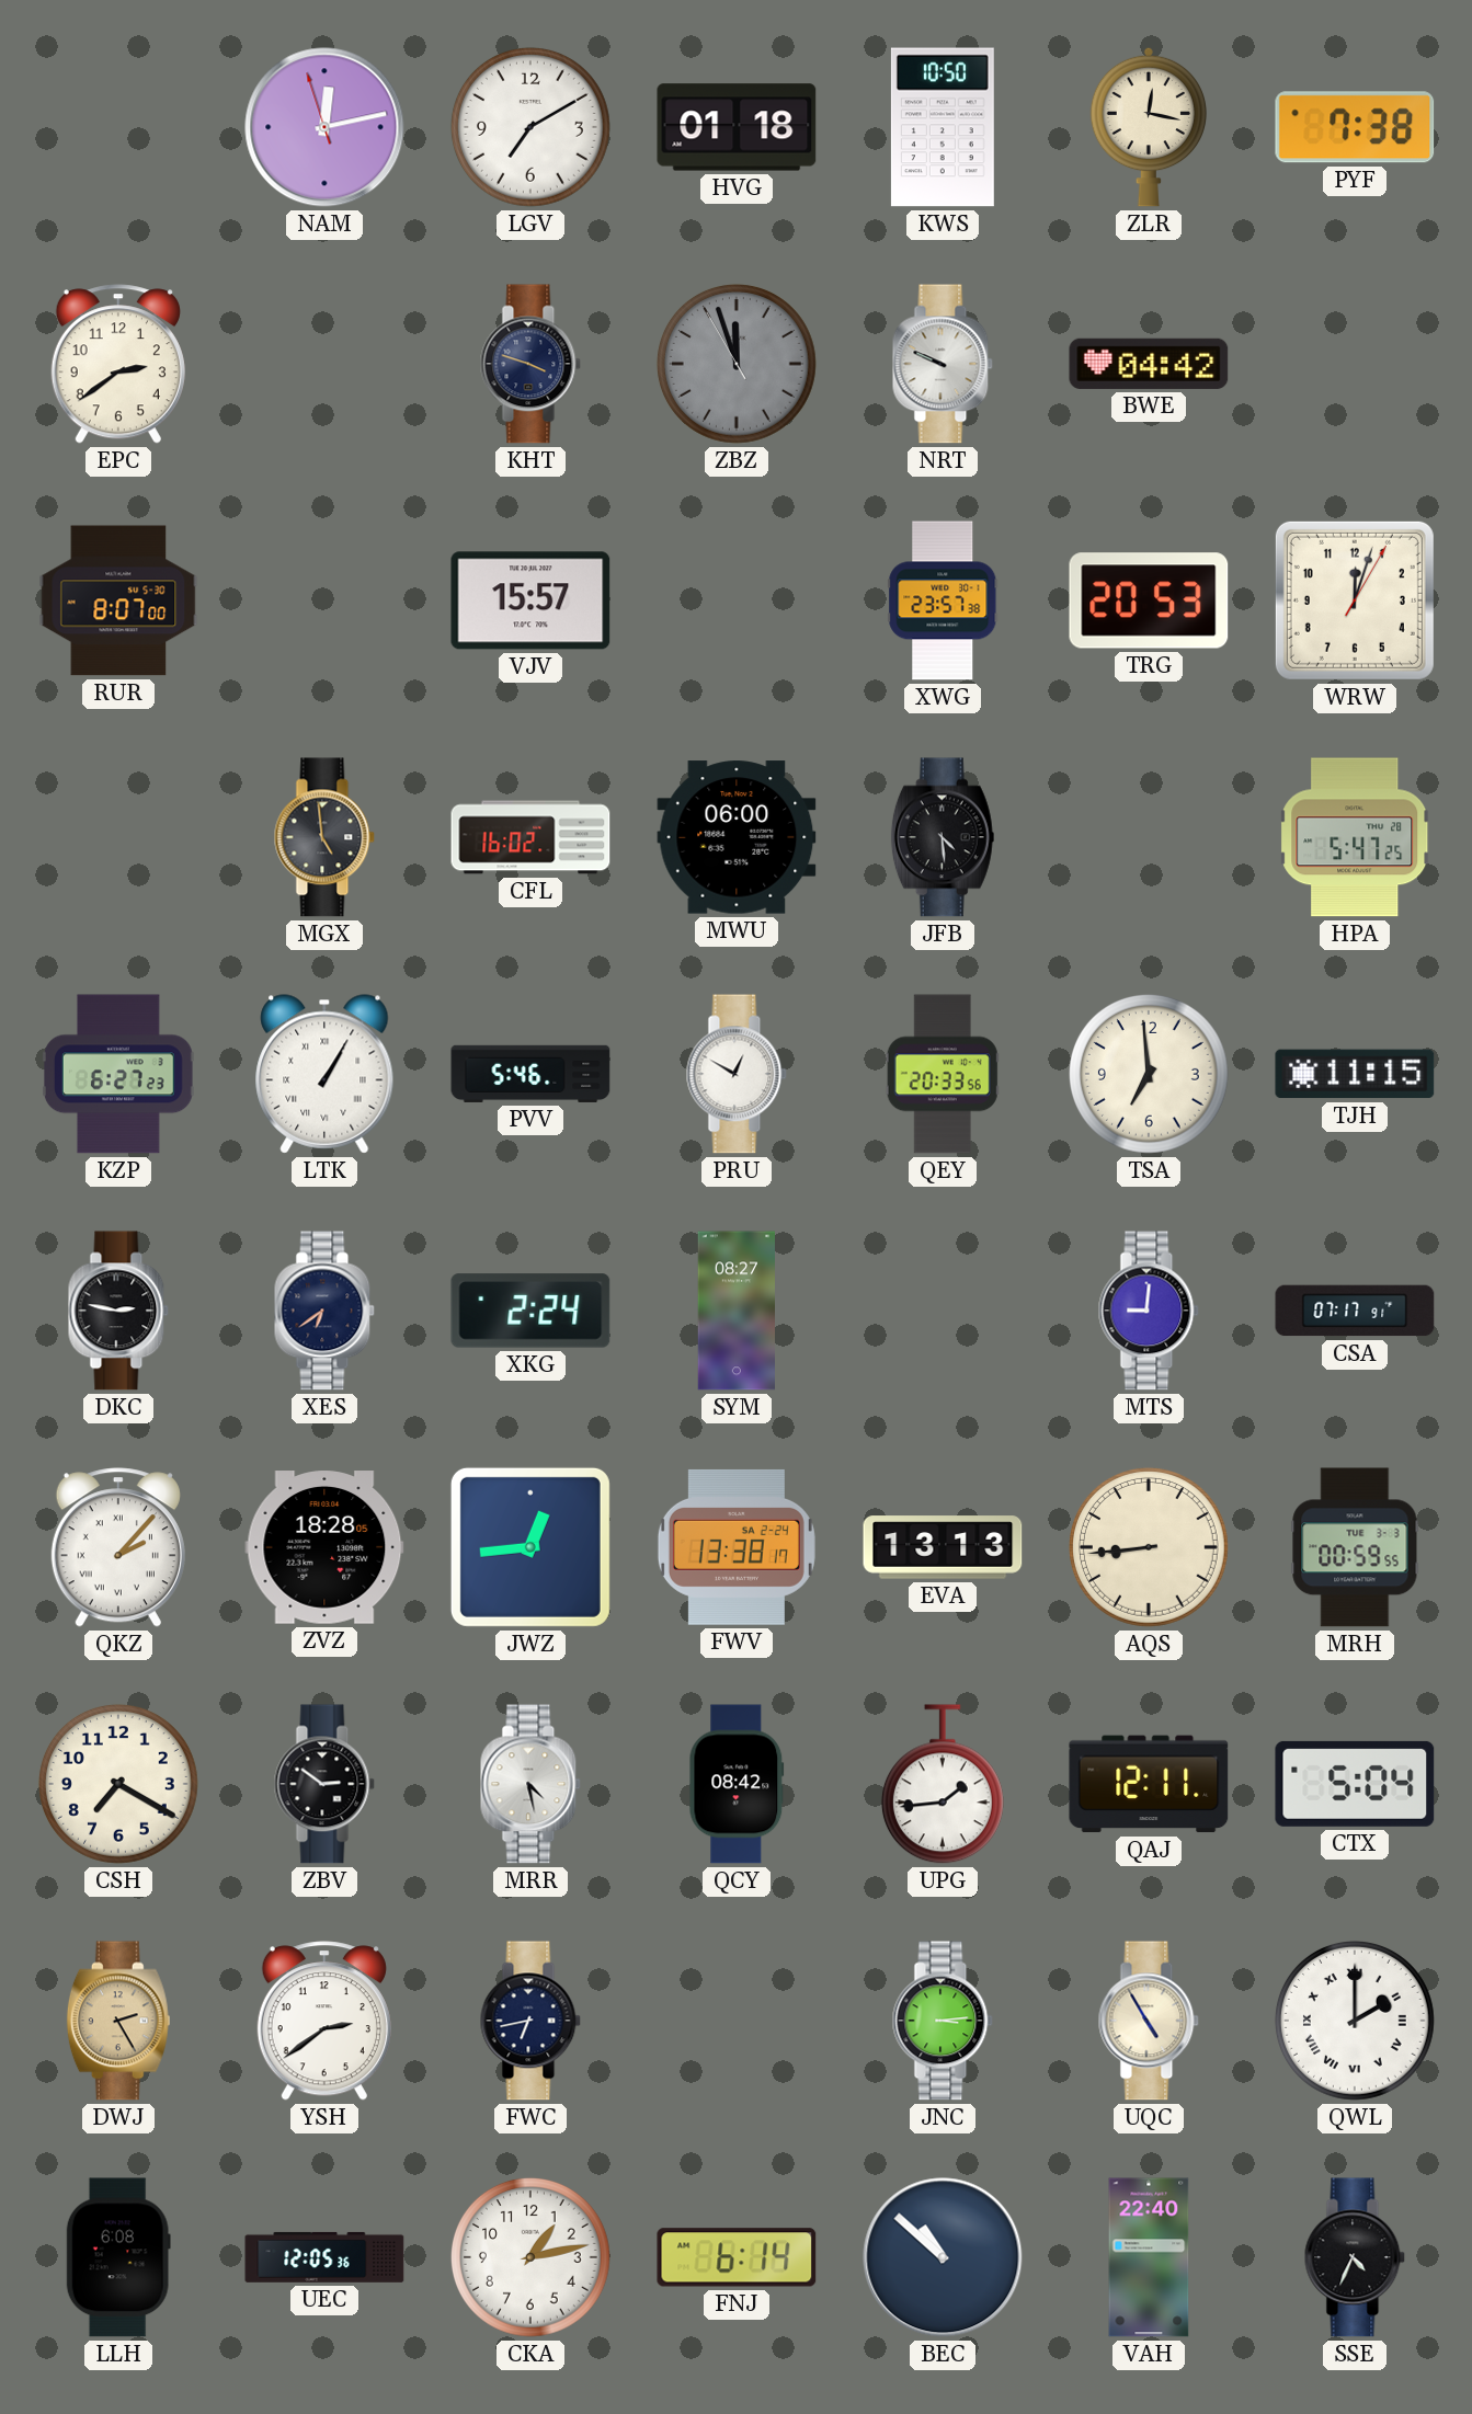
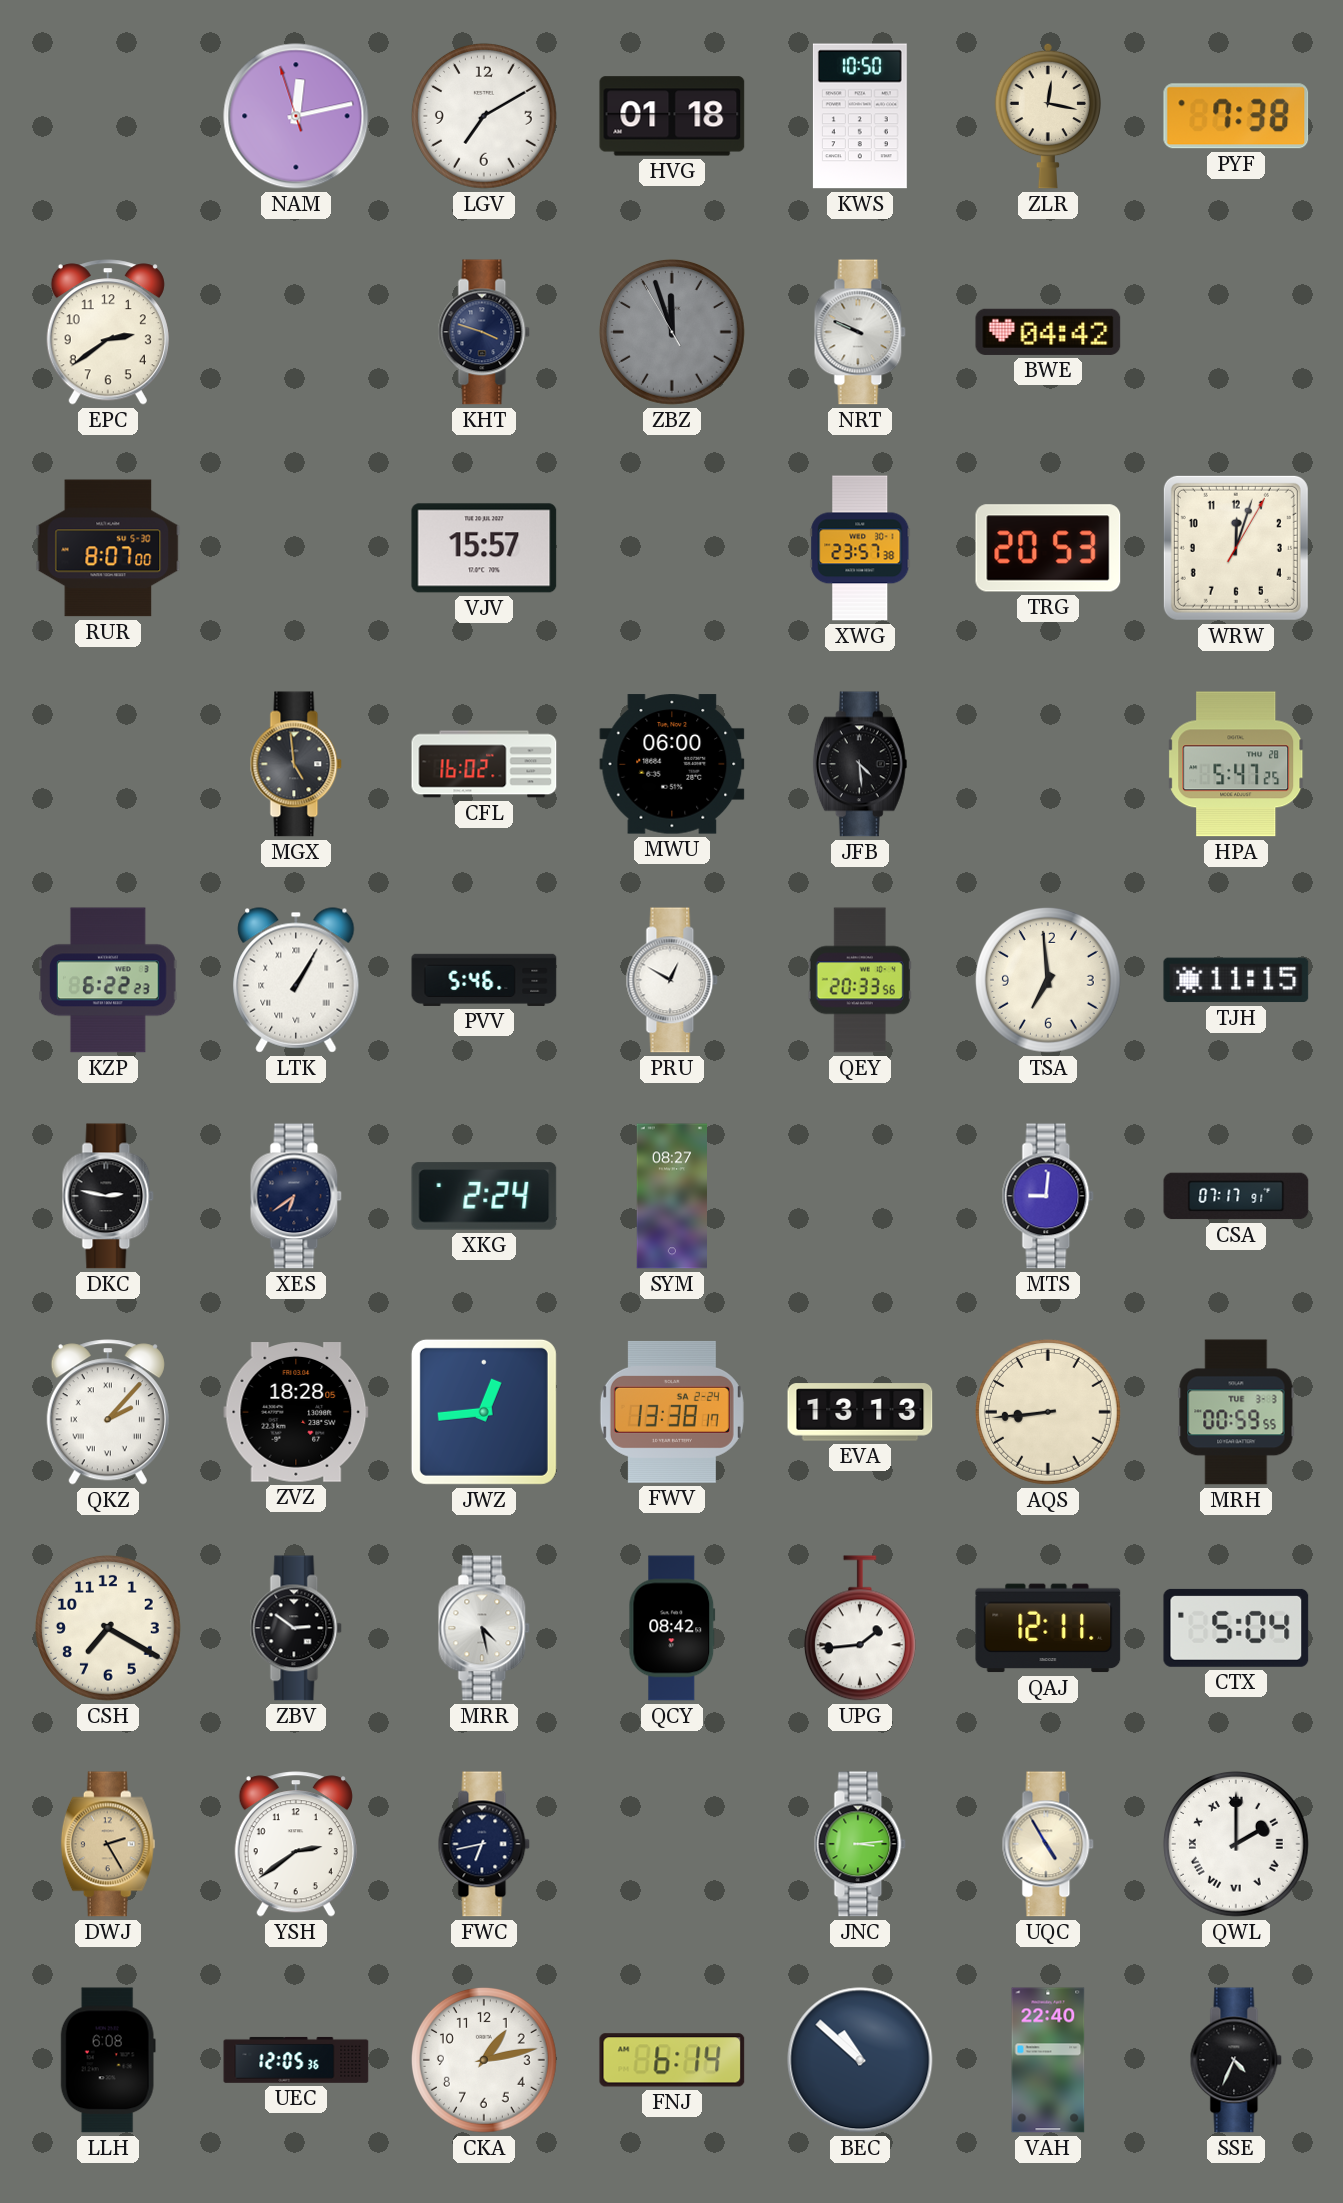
KZP: 6:27 -> 6:22 (109, 980)
